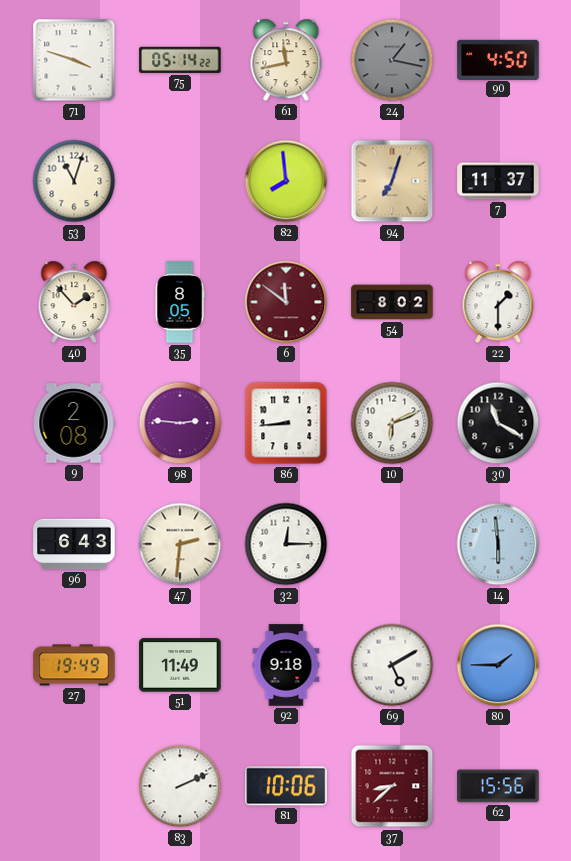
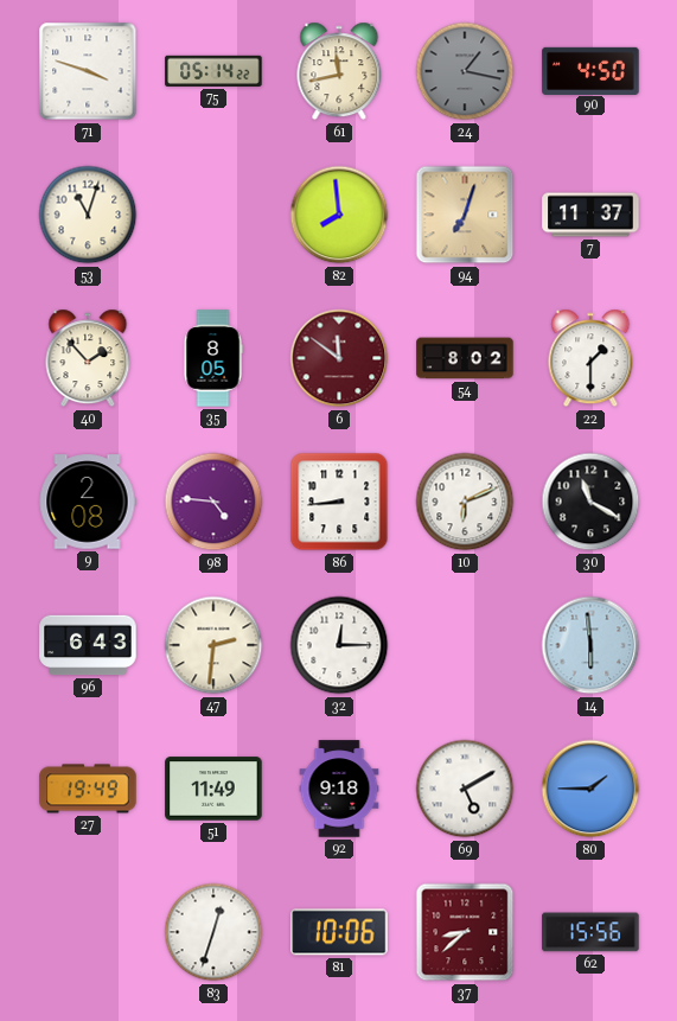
98: 2:46 -> 4:46 (213, 502)
83: 2:11 -> 12:33 (213, 932)
